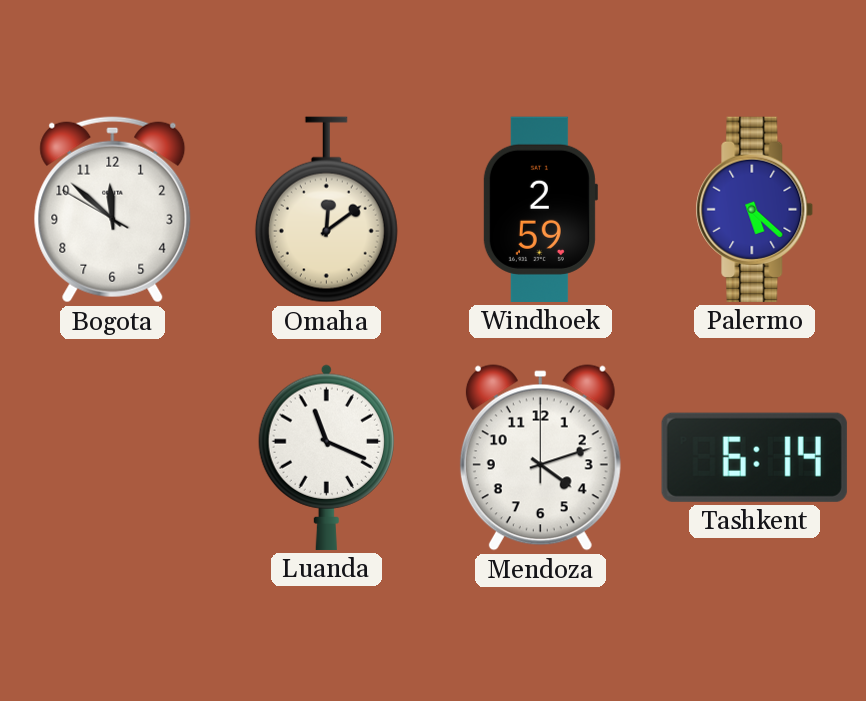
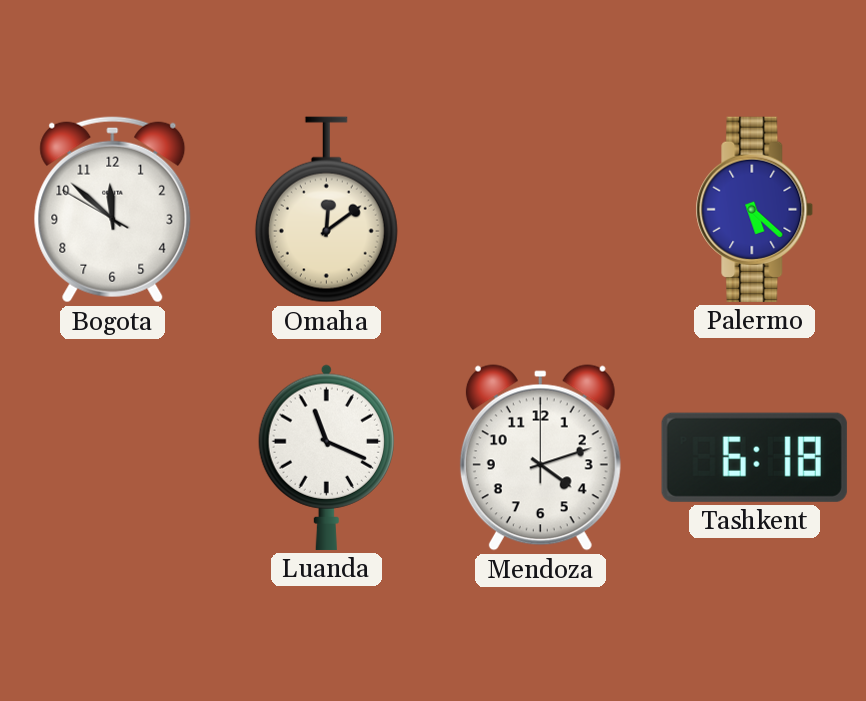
Windhoek: 2:59 -> none (540, 209)
Tashkent: 6:14 -> 6:18 (754, 457)
